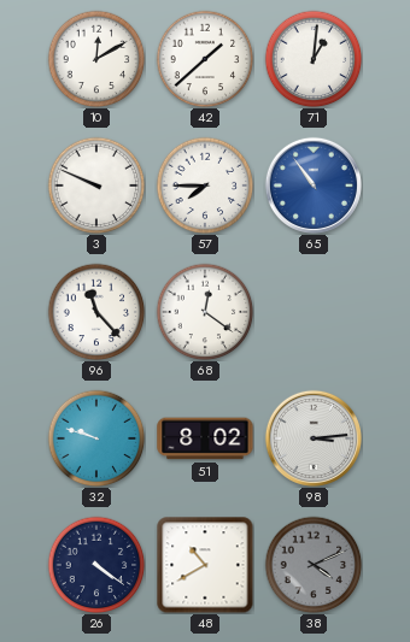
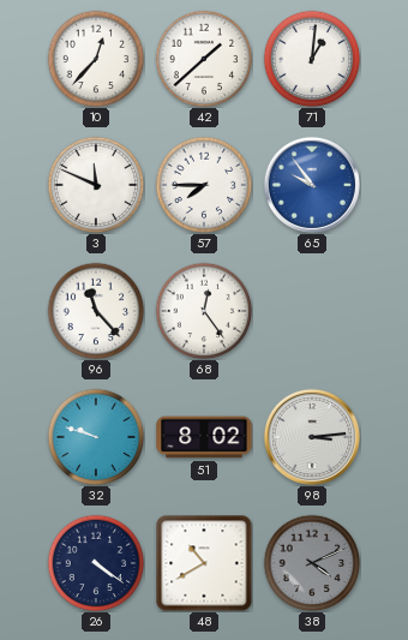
10: 12:10 -> 12:37 (96, 59)
3: 9:49 -> 11:49 (96, 185)
65: 10:54 -> 9:54 (312, 185)
68: 12:21 -> 12:24 (204, 311)
